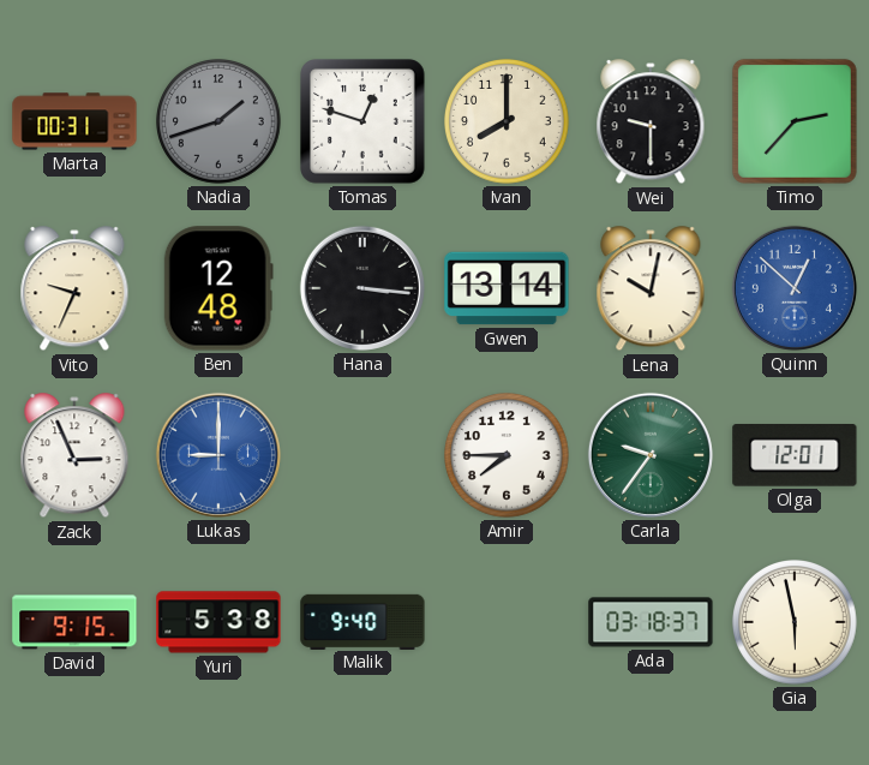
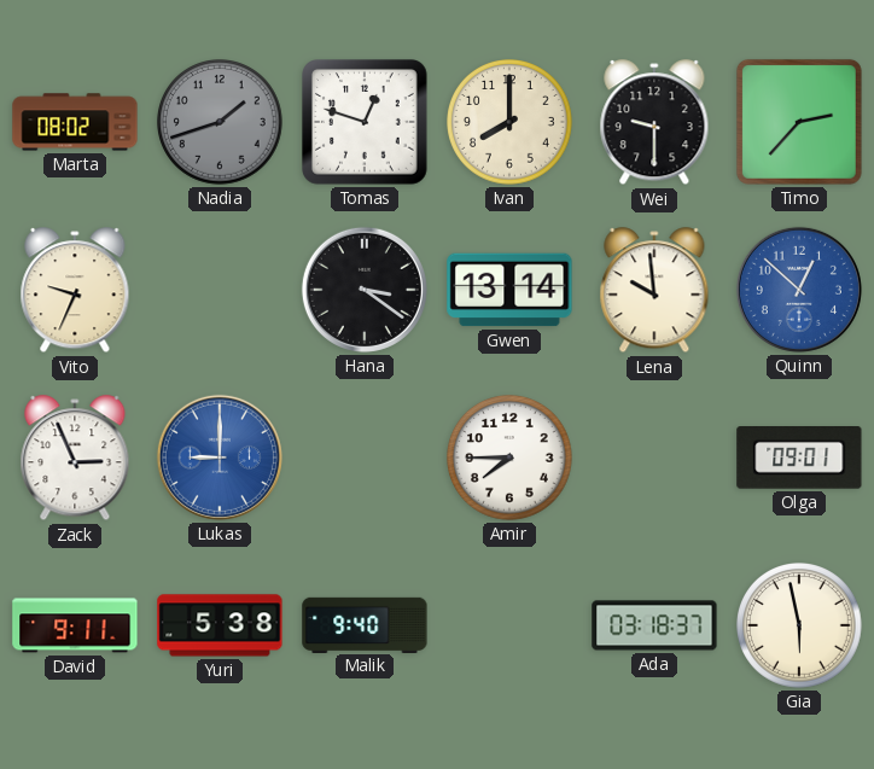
Marta: 00:31 -> 08:02 (75, 122)
Ben: 12:48 -> none (218, 288)
Hana: 3:16 -> 3:21 (365, 290)
Lena: 10:02 -> 9:59 (654, 291)
Carla: 9:36 -> none (651, 455)
Olga: 12:01 -> 09:01 (799, 458)
David: 9:15 -> 9:11 (75, 625)
